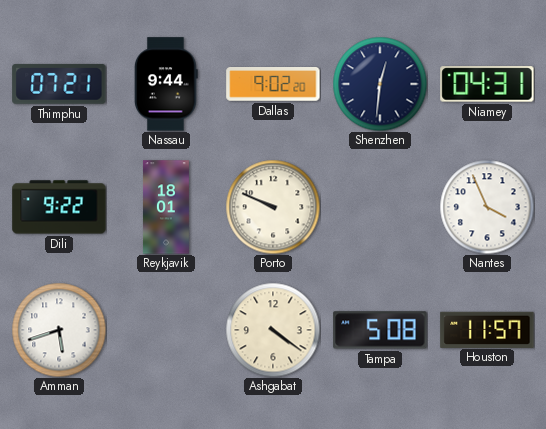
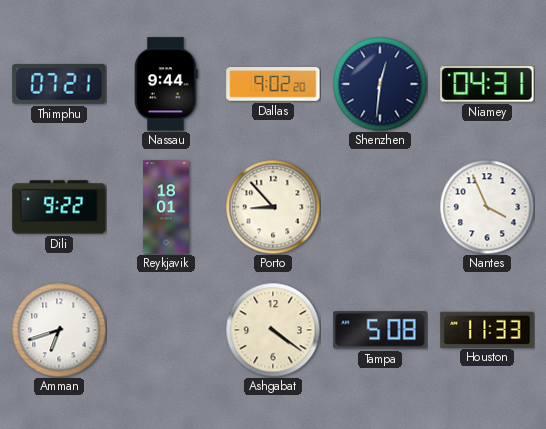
Porto: 9:49 -> 8:53 (273, 207)
Amman: 5:42 -> 6:42 (59, 330)
Houston: 11:57 -> 11:33 (487, 329)
